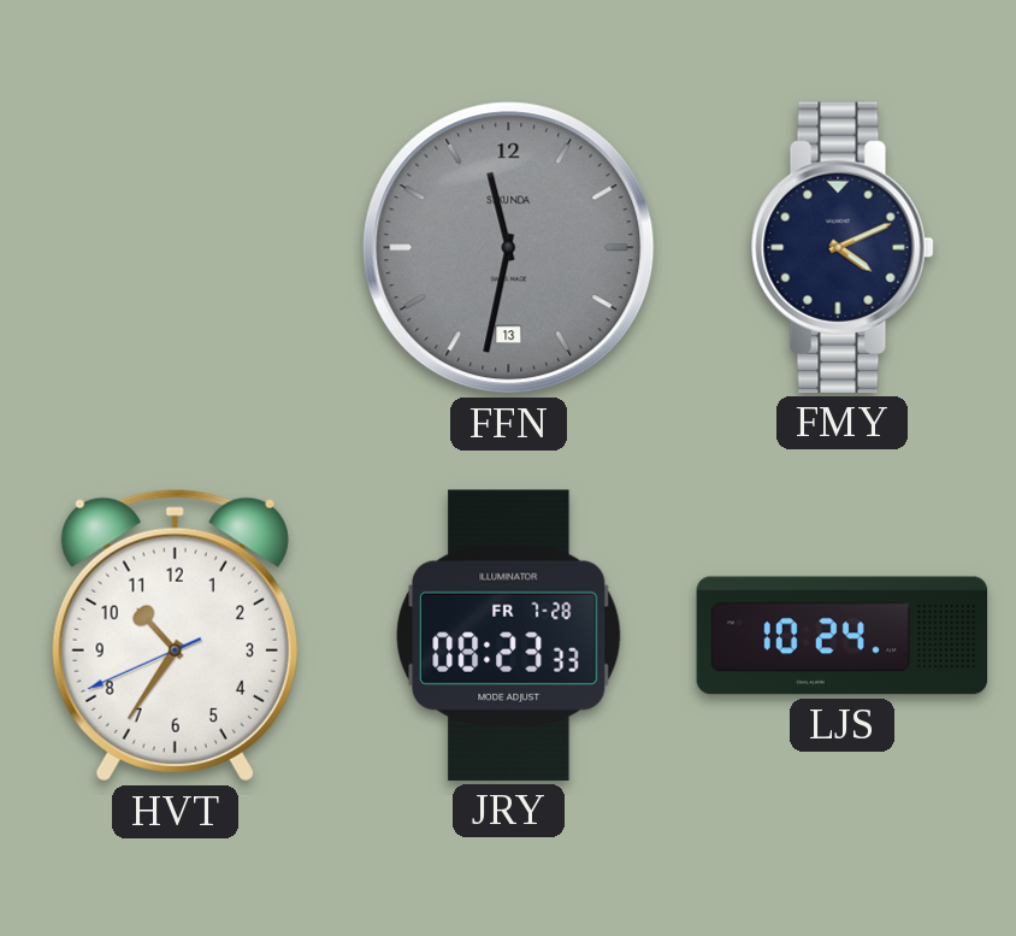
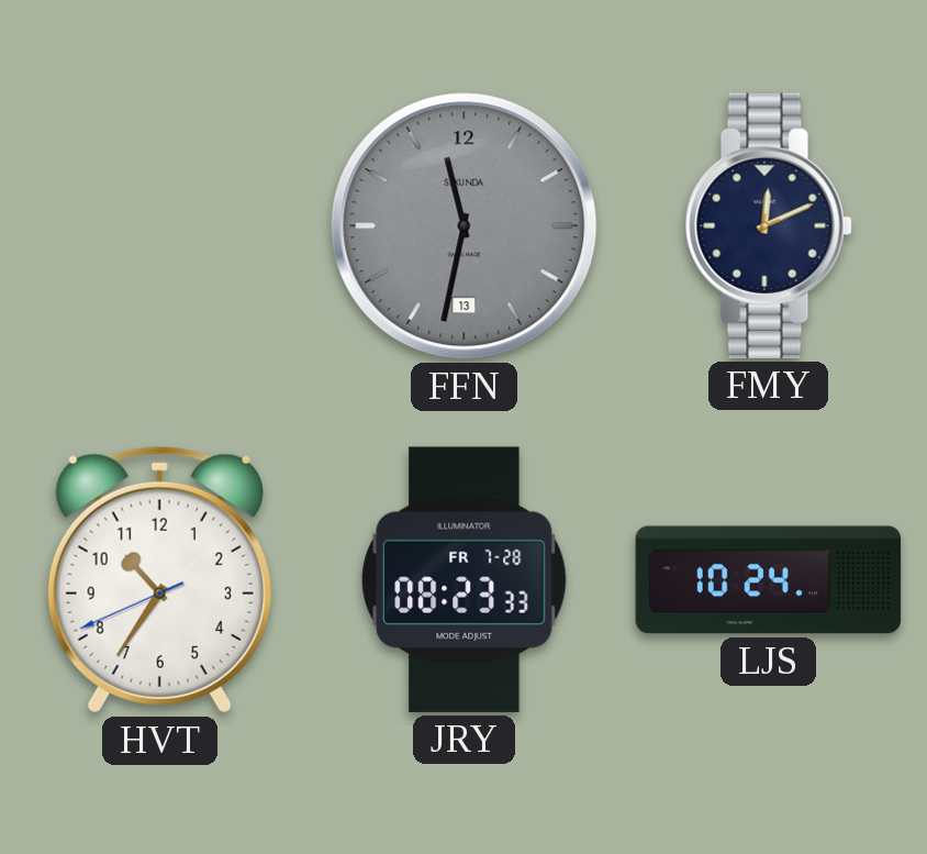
FMY: 4:11 -> 12:11 (769, 225)
